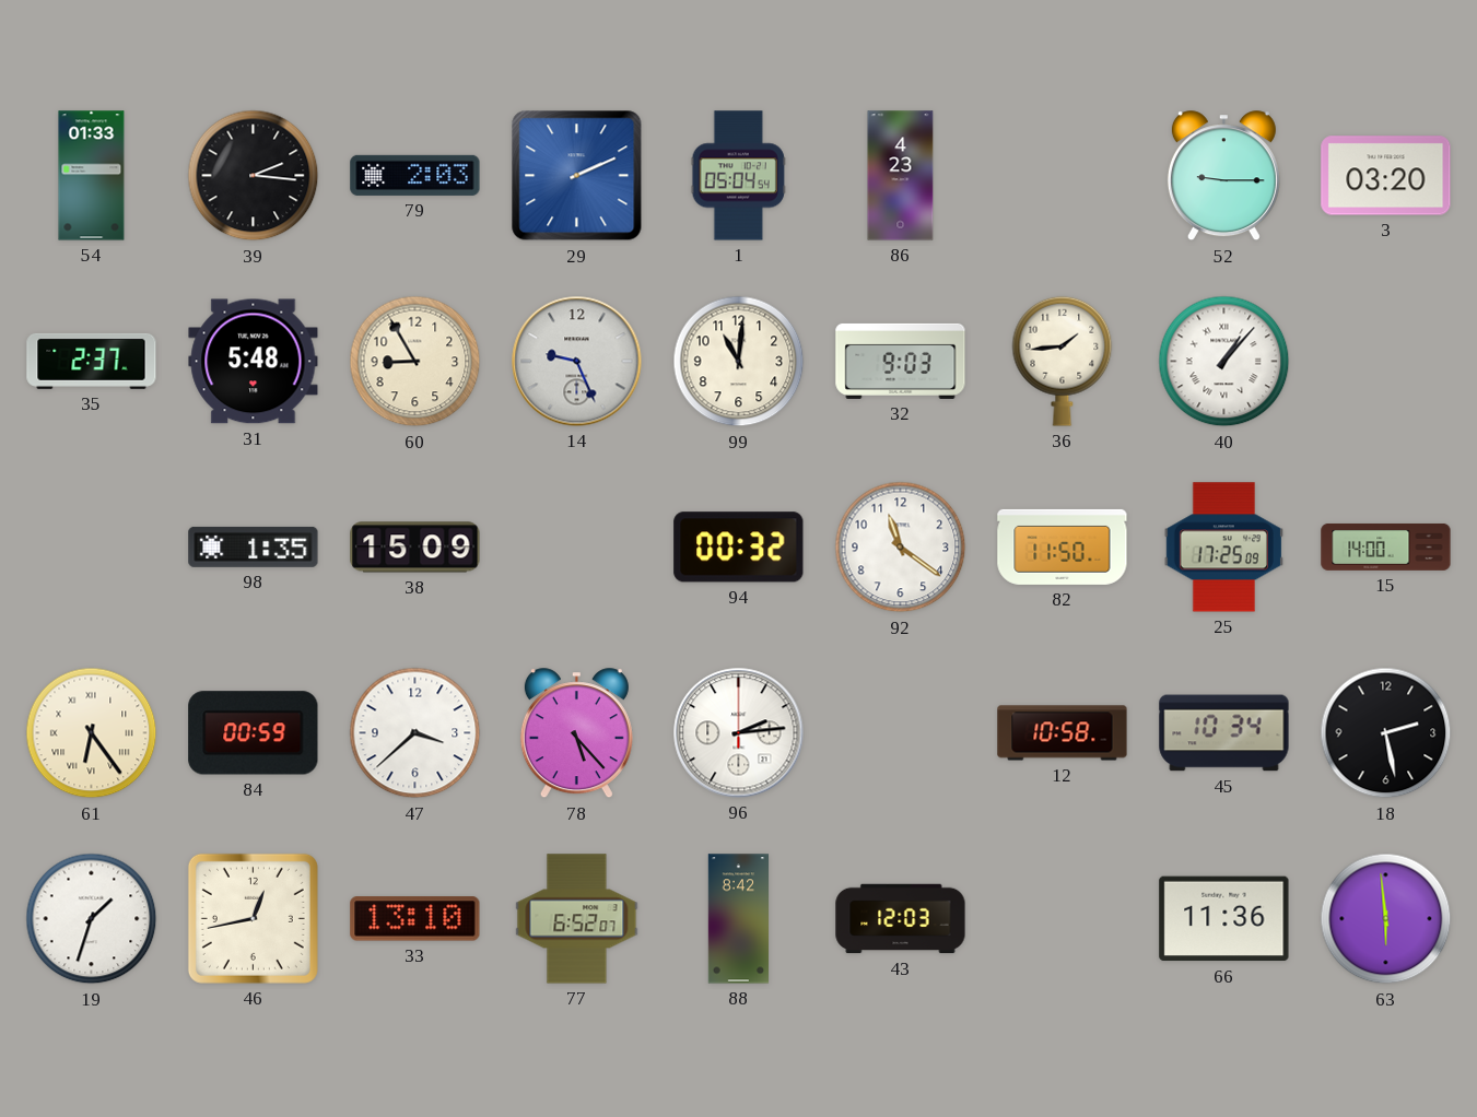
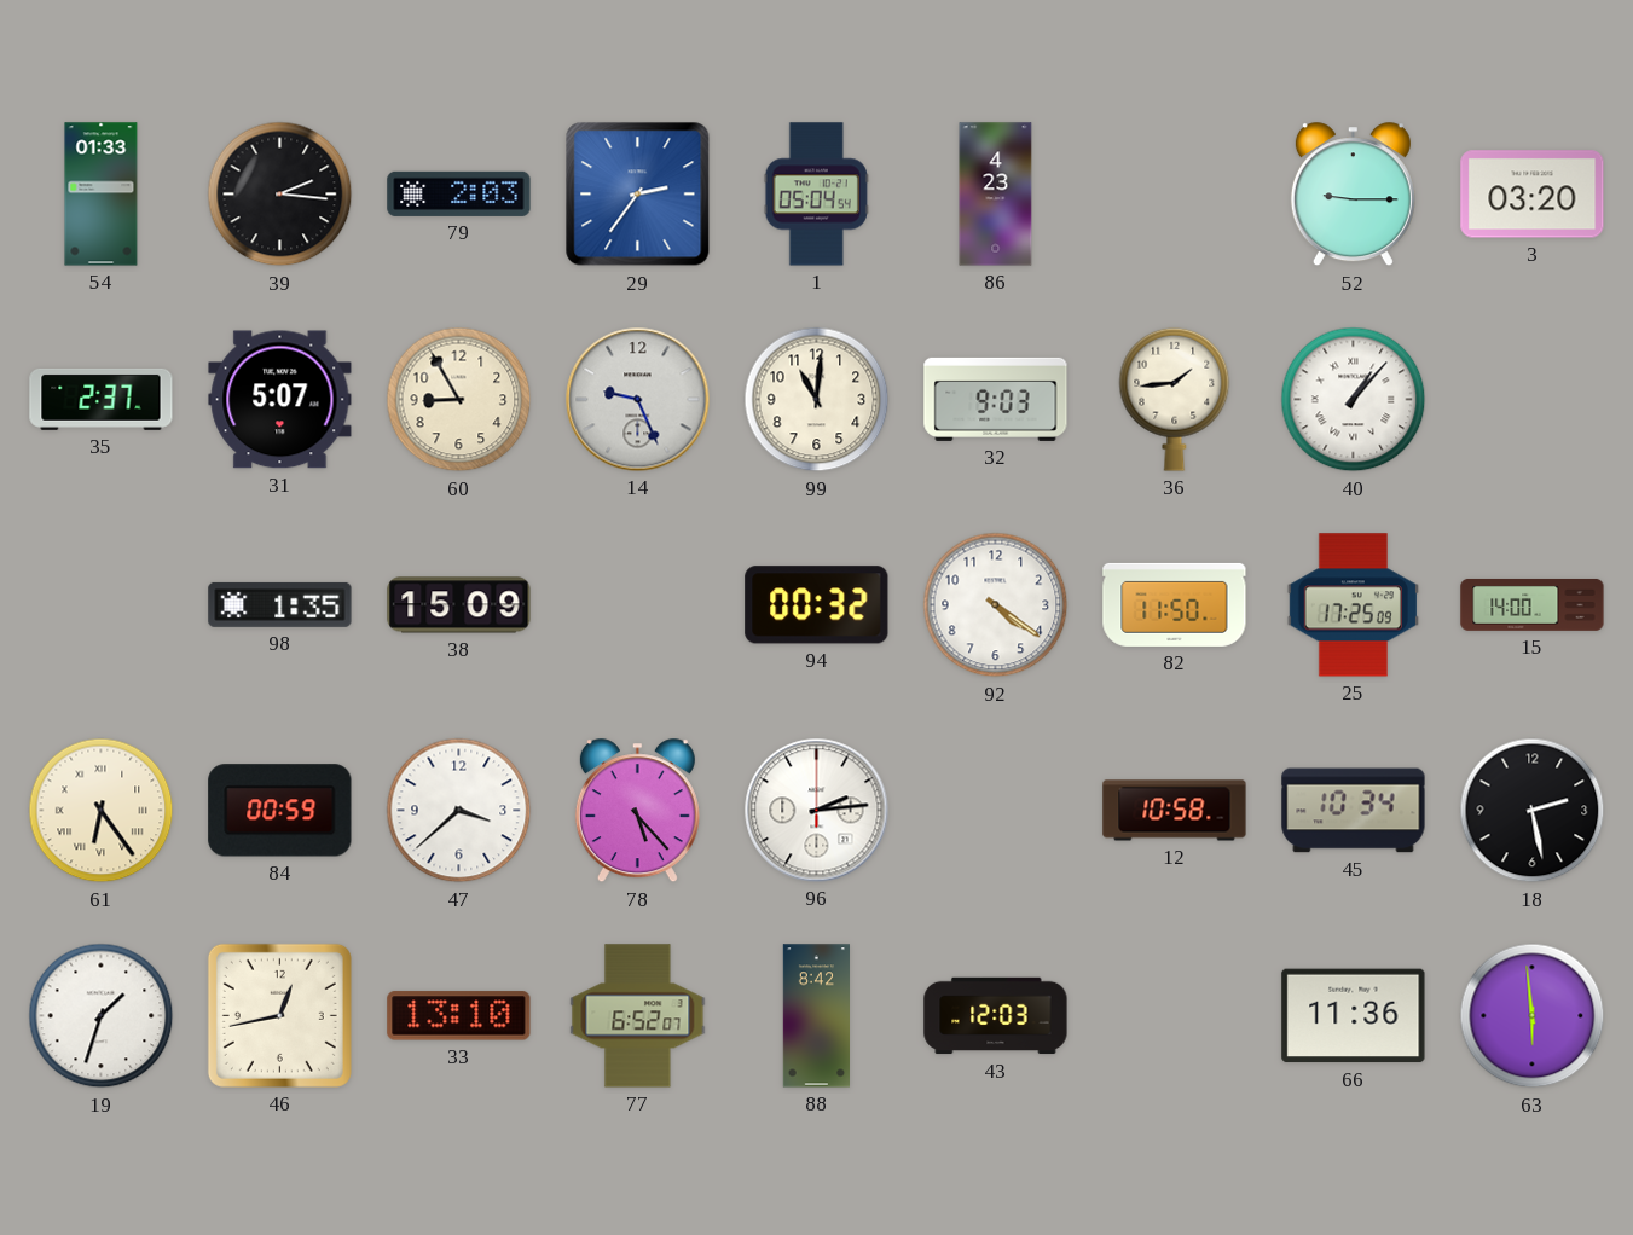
29: 2:11 -> 2:36 (638, 195)
31: 5:48 -> 5:07 (280, 400)
92: 11:21 -> 4:21 (996, 605)
